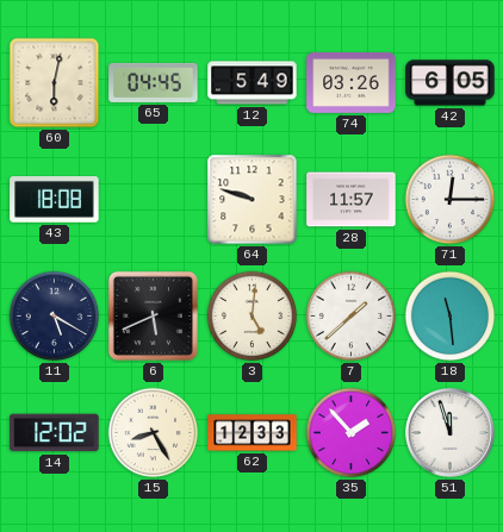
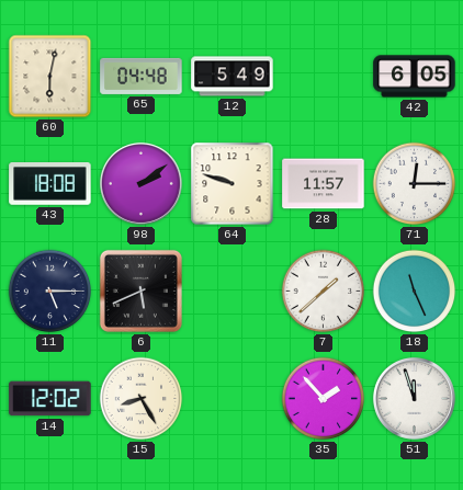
65: 04:45 -> 04:48 (142, 76)
74: 03:26 -> none (352, 82)
98: none -> 2:09 (140, 183)
11: 5:20 -> 5:15 (50, 292)
3: 5:01 -> none (253, 317)
18: 11:29 -> 11:26 (415, 292)
62: 12:33 -> none (253, 433)
